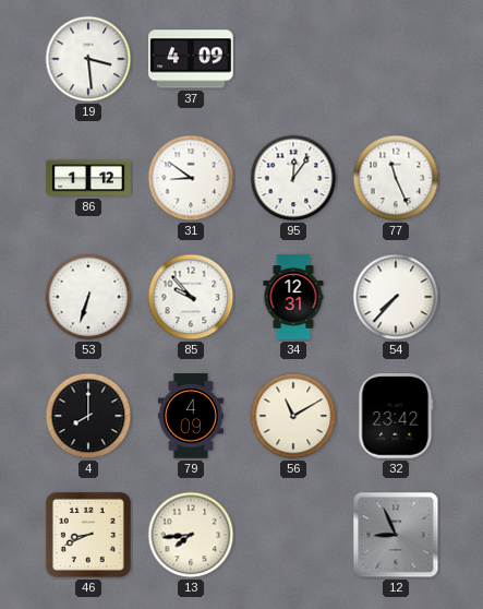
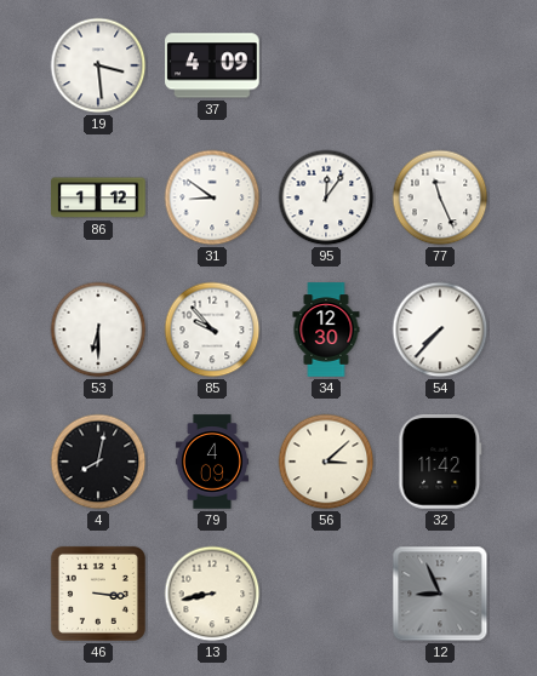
53: 6:33 -> 6:30 (98, 330)
34: 12:31 -> 12:30 (326, 330)
4: 8:00 -> 8:02 (98, 462)
56: 11:10 -> 3:08 (326, 462)
32: 23:42 -> 11:42 (440, 462)
46: 8:41 -> 3:16 (98, 594)
13: 7:44 -> 8:43 (212, 594)
